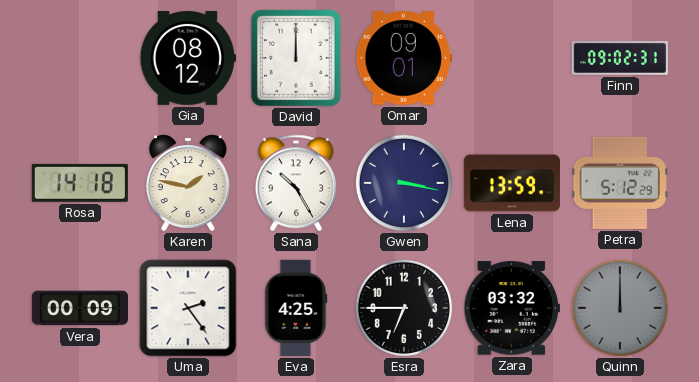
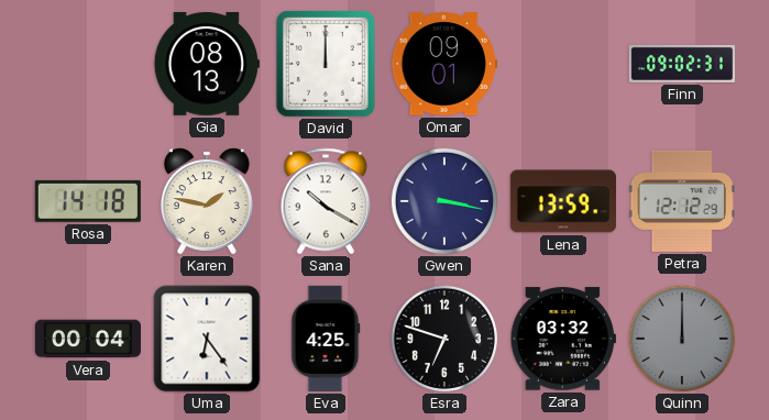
Gia: 08:12 -> 08:13 (207, 65)
Sana: 10:25 -> 10:20 (326, 201)
Petra: 5:12 -> 12:12 (682, 201)
Vera: 00:09 -> 00:04 (88, 339)
Uma: 2:24 -> 6:24 (207, 339)
Esra: 6:45 -> 6:48 (444, 339)
